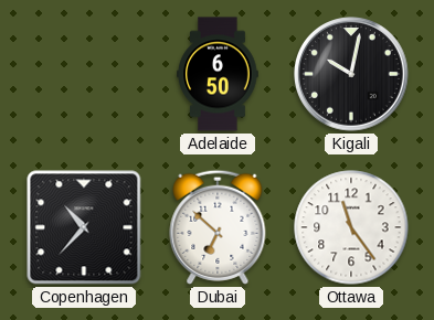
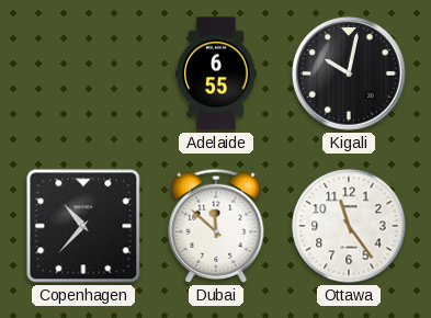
Adelaide: 6:50 -> 6:55 (216, 73)
Dubai: 6:52 -> 11:52 (216, 226)
